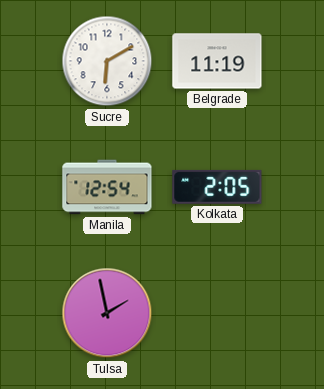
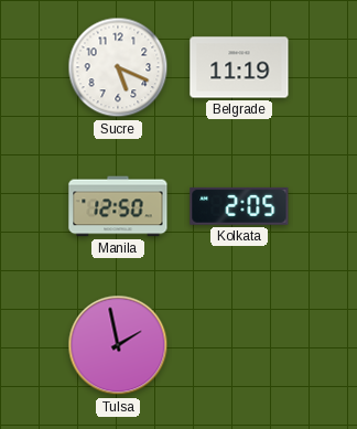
Sucre: 6:10 -> 5:19 (118, 67)
Manila: 12:54 -> 12:50 (118, 206)
